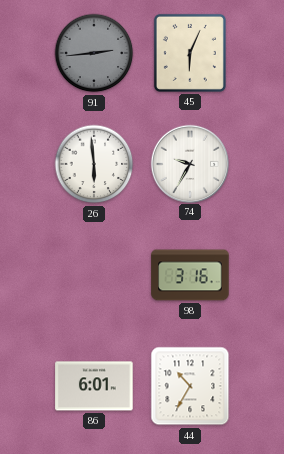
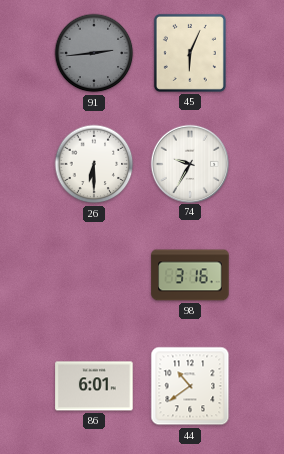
26: 5:59 -> 6:30 (94, 164)
44: 10:35 -> 10:39 (190, 386)
